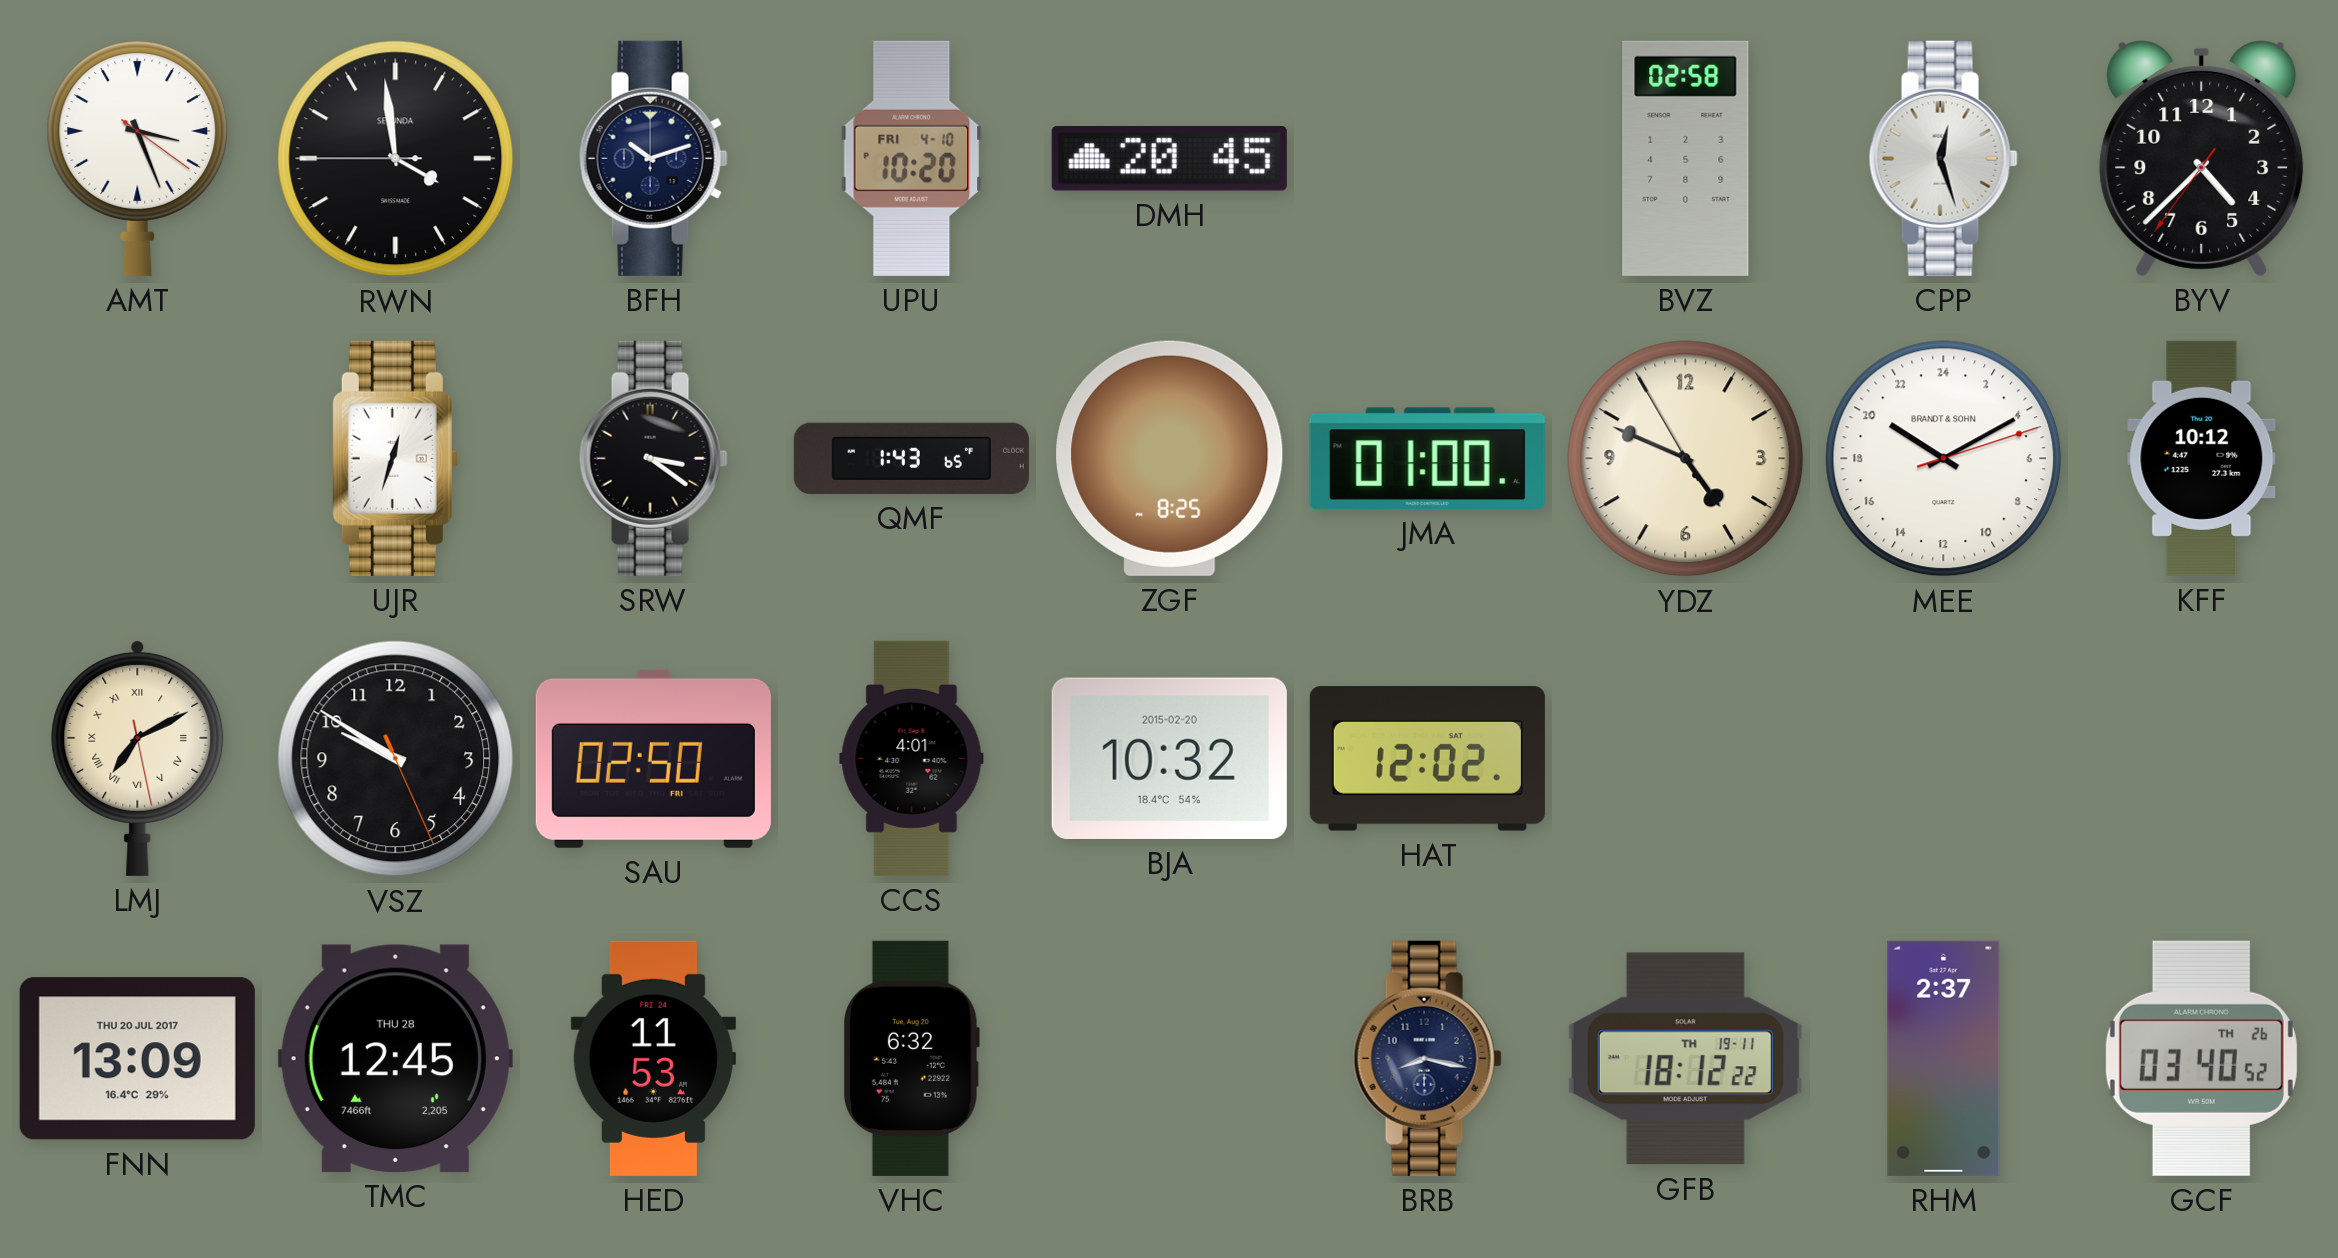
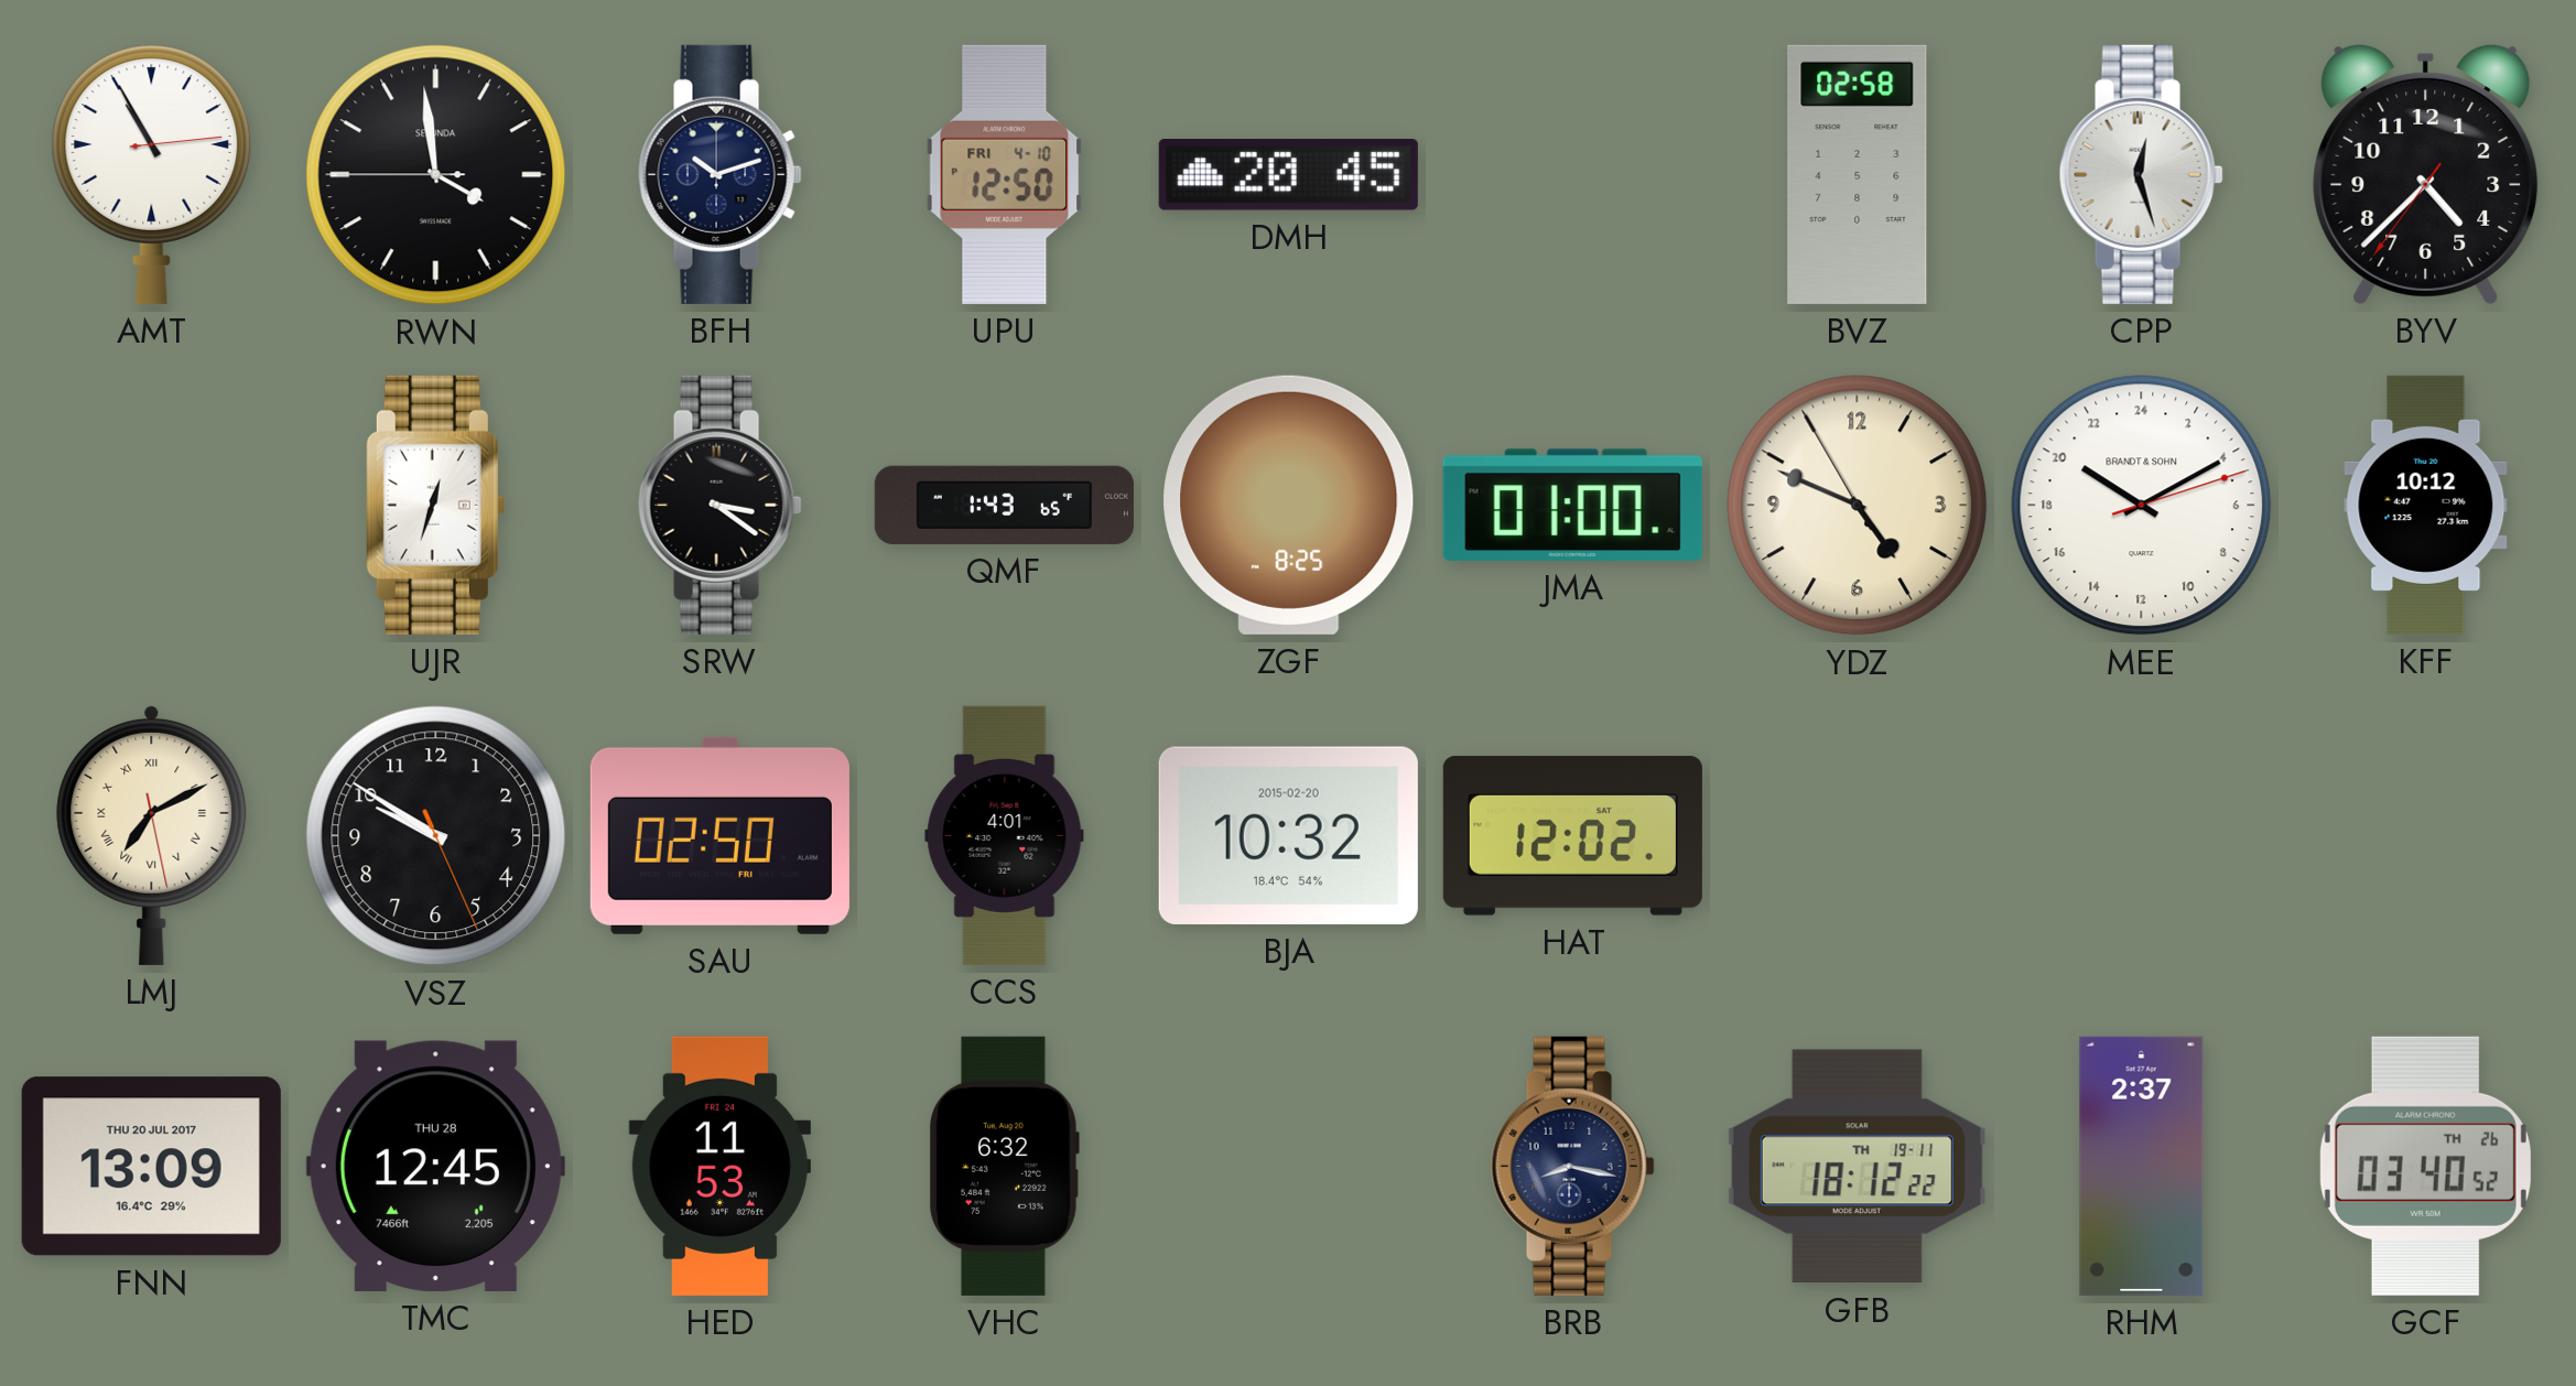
AMT: 3:26 -> 10:55 (152, 174)
UPU: 10:20 -> 12:50 (1005, 174)
